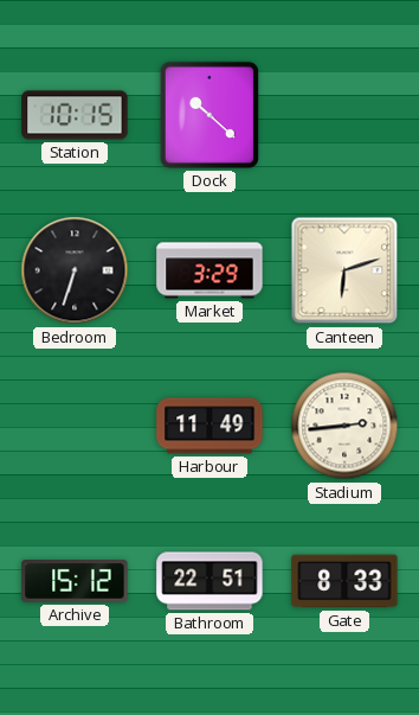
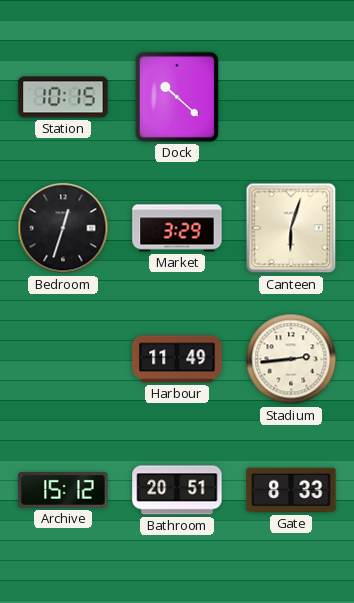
Bedroom: 6:33 -> 12:33 (63, 228)
Canteen: 6:12 -> 6:03 (291, 228)
Bathroom: 22:51 -> 20:51 (177, 490)
